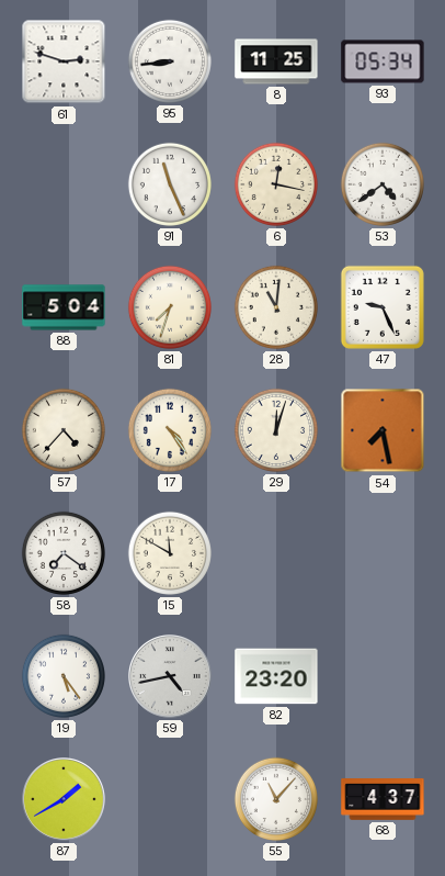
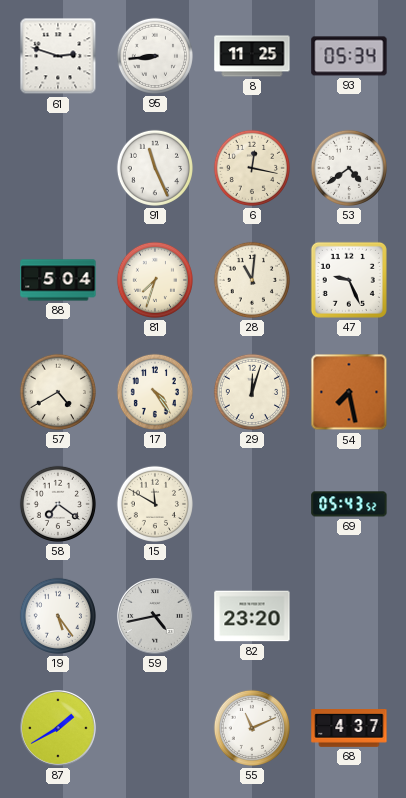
57: 4:37 -> 4:40 (58, 392)
69: none -> 05:43 (349, 504)
55: 11:07 -> 11:11 (252, 728)
